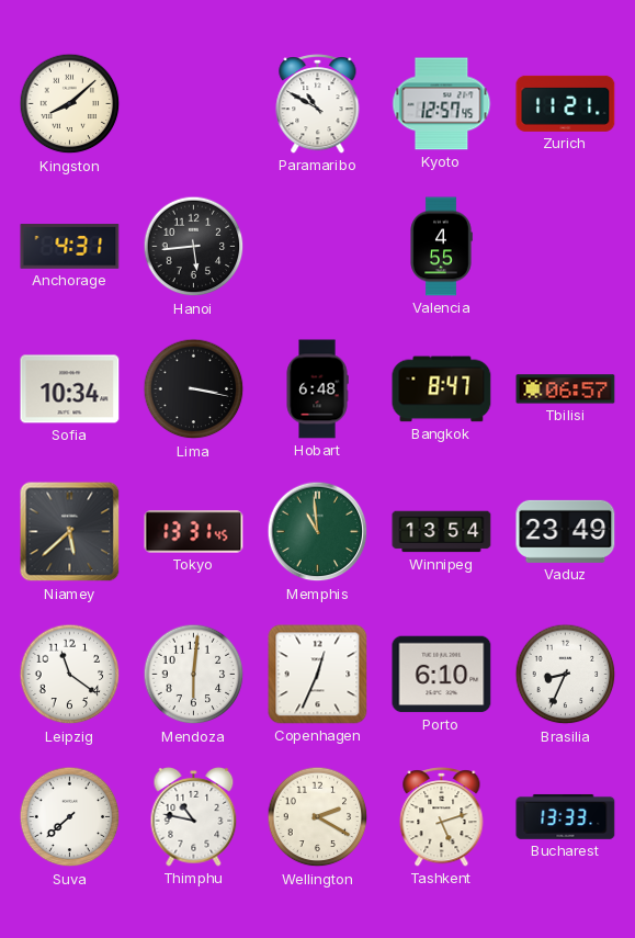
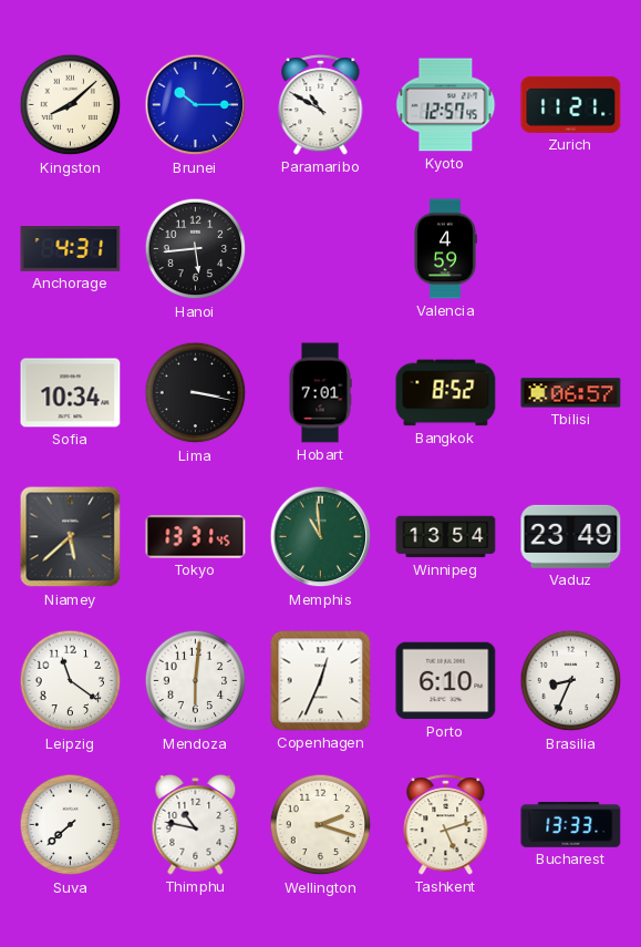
Brunei: none -> 10:15 (196, 105)
Valencia: 4:55 -> 4:59 (445, 249)
Hobart: 6:48 -> 7:01 (320, 393)
Bangkok: 8:47 -> 8:52 (446, 393)
Wellington: 2:20 -> 2:18 (321, 825)
